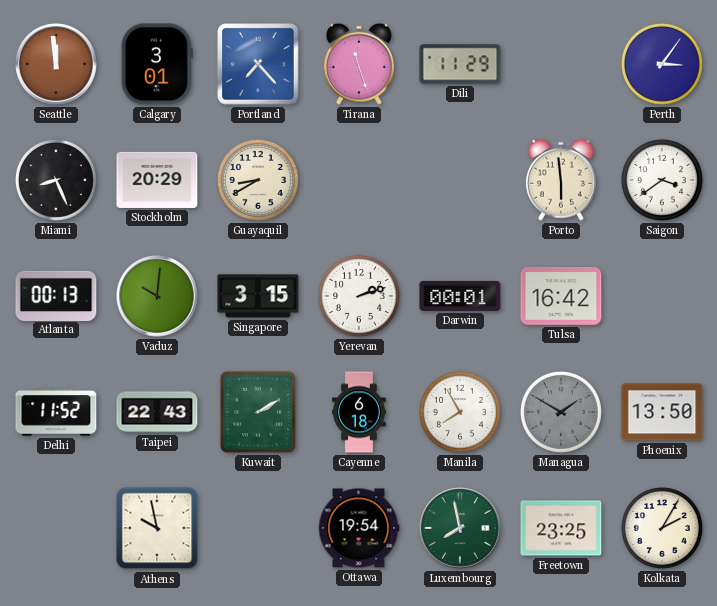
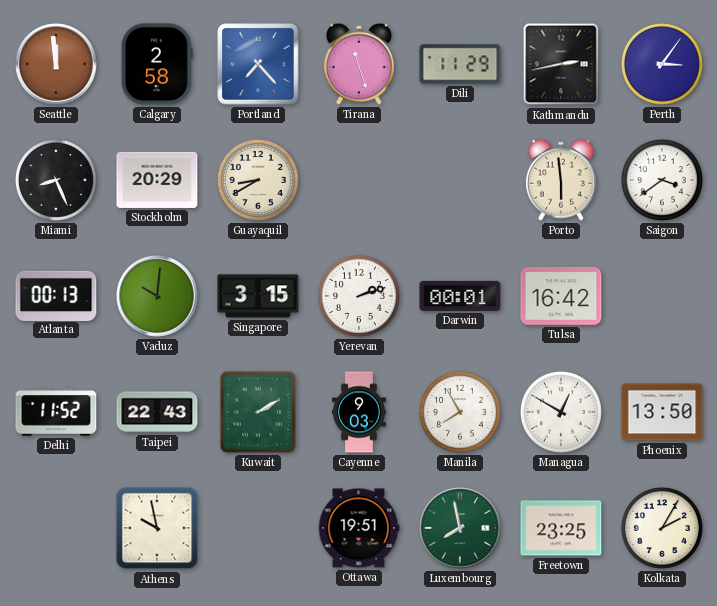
Calgary: 3:01 -> 2:58 (157, 64)
Kathmandu: none -> 2:43 (561, 64)
Cayenne: 6:18 -> 9:03 (360, 412)
Managua: 1:50 -> 12:50 (561, 412)
Managua dial: grey -> white (561, 412)
Ottawa: 19:54 -> 19:51 (359, 528)
